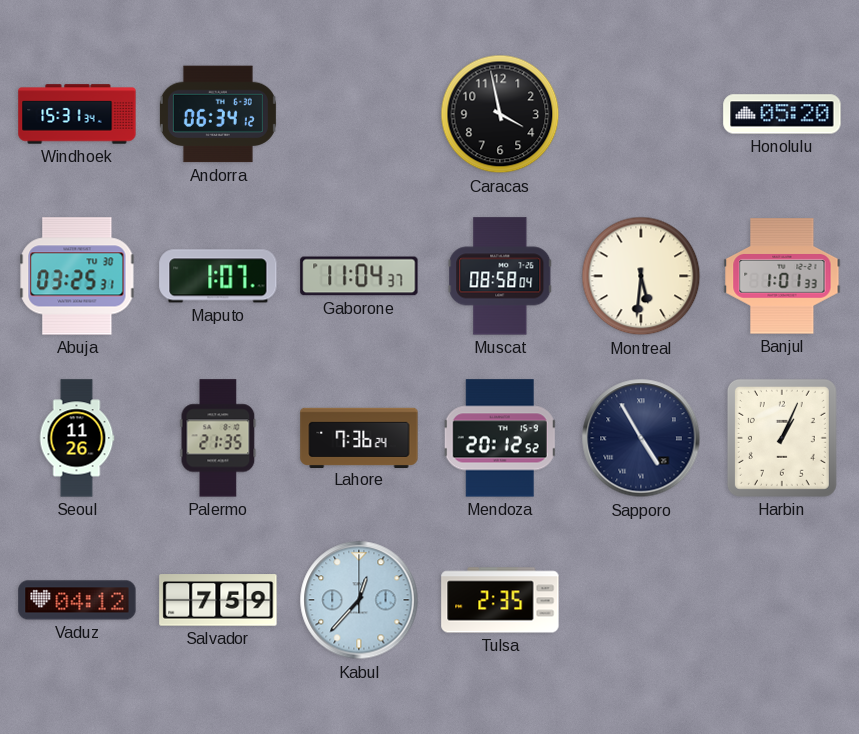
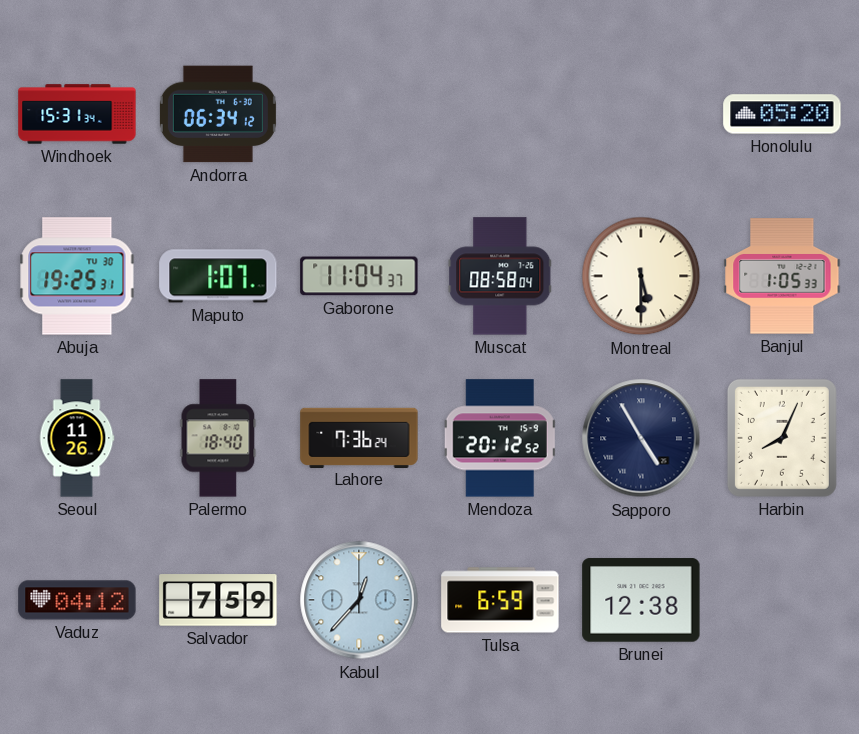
Caracas: 3:58 -> none (500, 114)
Abuja: 03:25 -> 19:25 (77, 276)
Montreal: 5:31 -> 5:30 (641, 276)
Banjul: 1:01 -> 1:05 (782, 276)
Palermo: 21:35 -> 18:40 (218, 438)
Harbin: 1:04 -> 8:04 (782, 438)
Tulsa: 2:35 -> 6:59 (500, 600)
Brunei: none -> 12:38 (641, 600)
